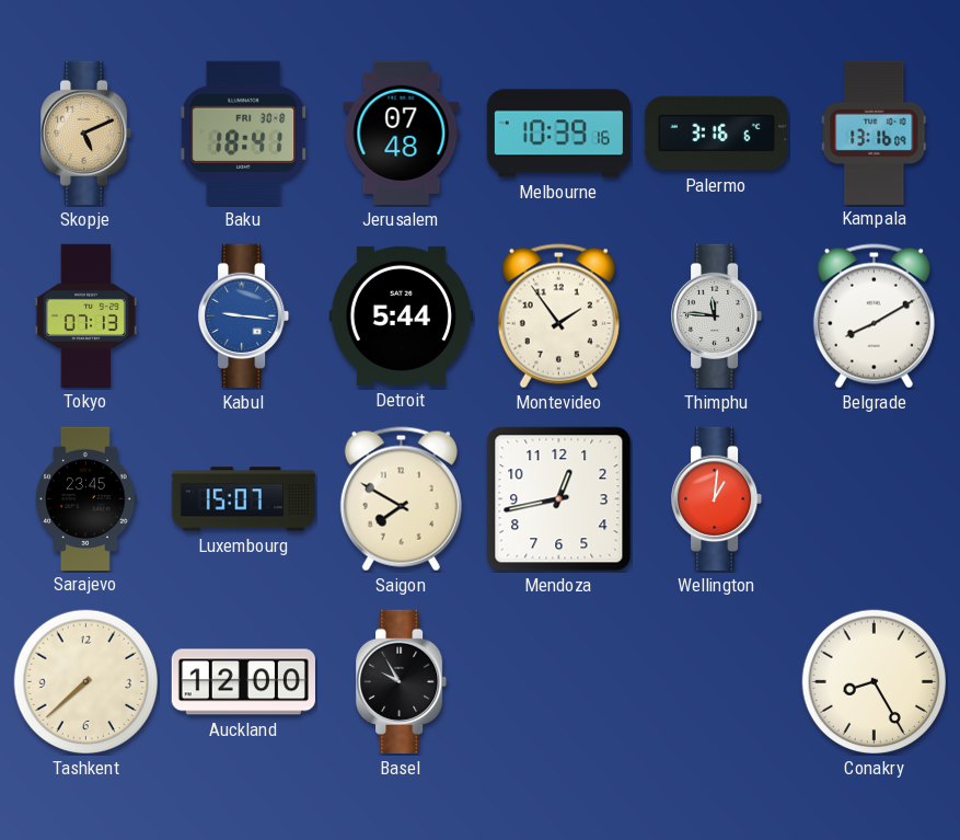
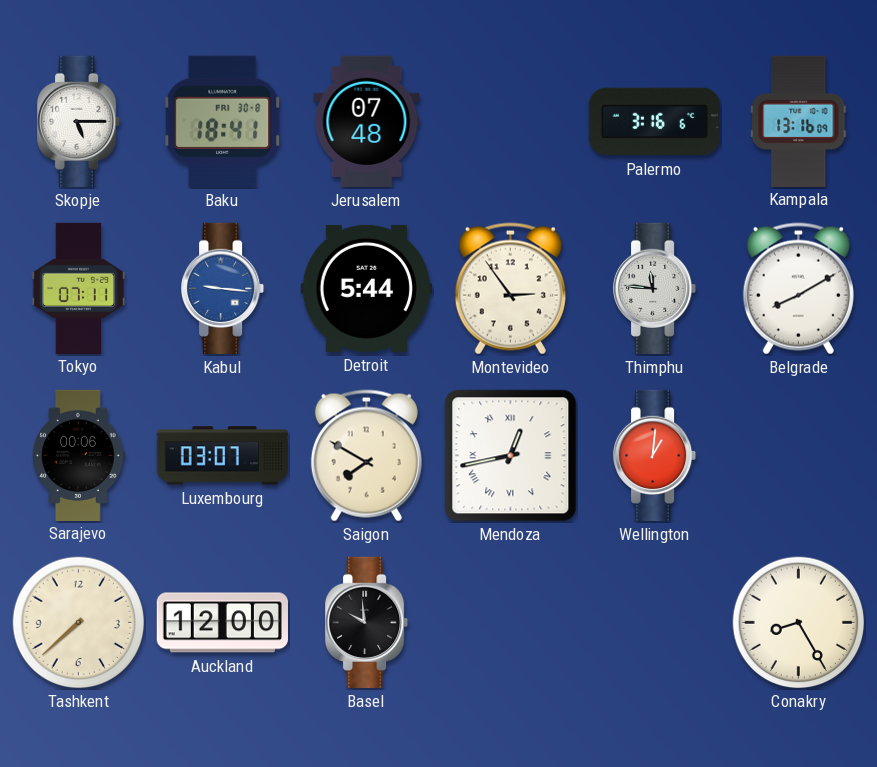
Skopje: 5:11 -> 5:15 (80, 121)
Skopje dial: champagne -> white (80, 121)
Melbourne: 10:39 -> none (558, 134)
Tokyo: 07:13 -> 07:11 (78, 288)
Montevideo: 1:54 -> 2:54 (510, 289)
Sarajevo: 23:45 -> 00:06 (79, 455)
Luxembourg: 15:07 -> 03:07 (222, 456)
Mendoza numerals: Arabic -> Roman (511, 456)
Basel: 9:55 -> 9:59 (368, 622)
